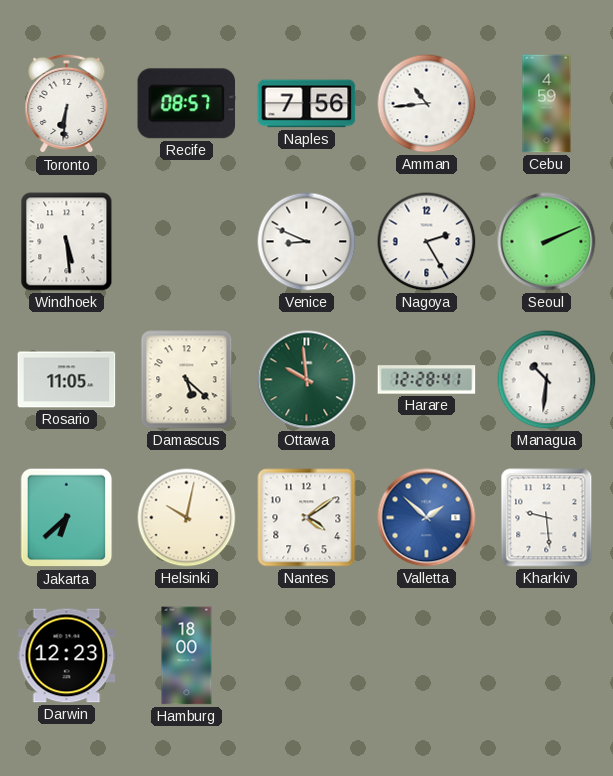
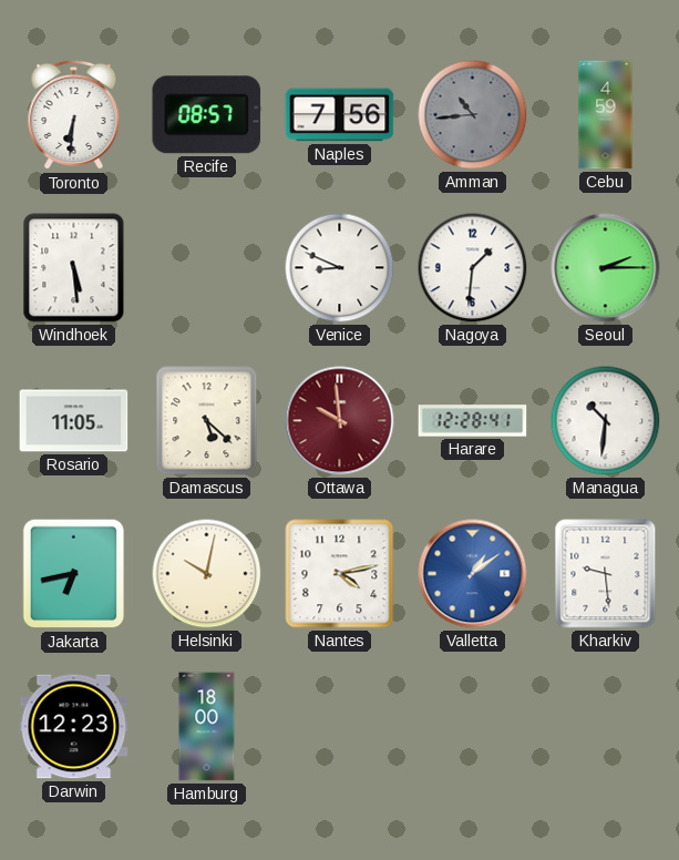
Amman dial: white -> grey (473, 115)
Nagoya: 2:25 -> 1:31 (473, 268)
Seoul: 2:11 -> 2:15 (606, 268)
Ottawa dial: green -> burgundy (340, 421)
Jakarta: 6:38 -> 6:43 (74, 574)
Nantes: 4:09 -> 4:13 (340, 574)
Valletta: 1:52 -> 1:09 (473, 574)
